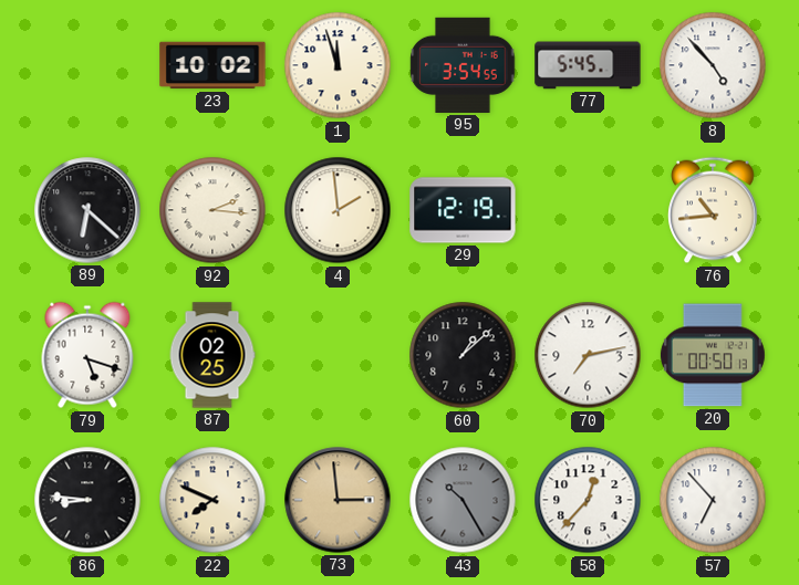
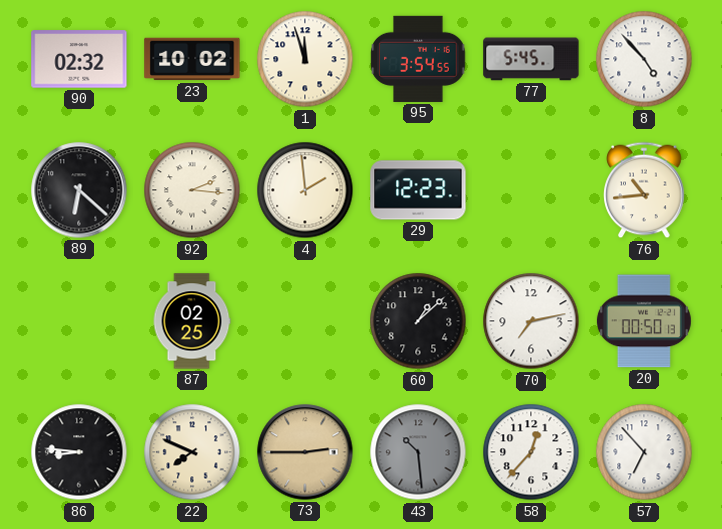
90: none -> 02:32 (79, 59)
29: 12:19 -> 12:23 (418, 190)
79: 5:18 -> none (87, 355)
73: 2:59 -> 2:45 (305, 452)
43: 10:25 -> 10:29 (418, 452)
